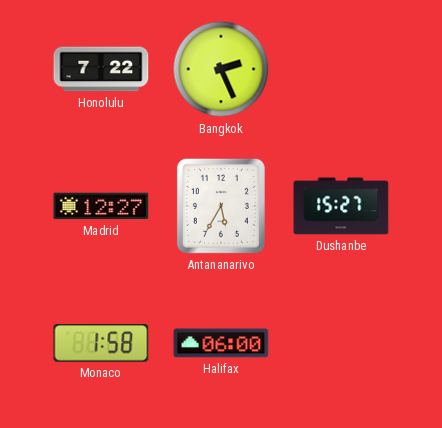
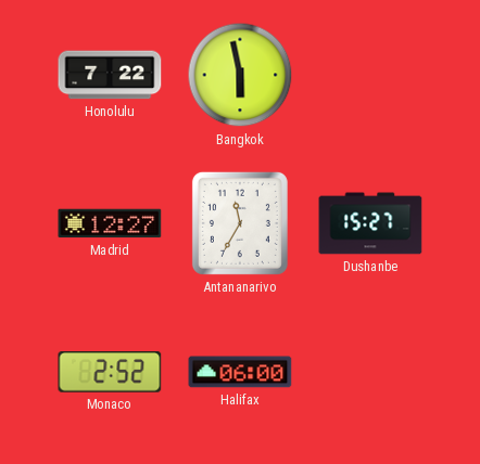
Bangkok: 2:26 -> 5:58 (240, 75)
Antananarivo: 5:35 -> 11:35 (240, 223)
Monaco: 1:58 -> 2:52 (110, 373)
